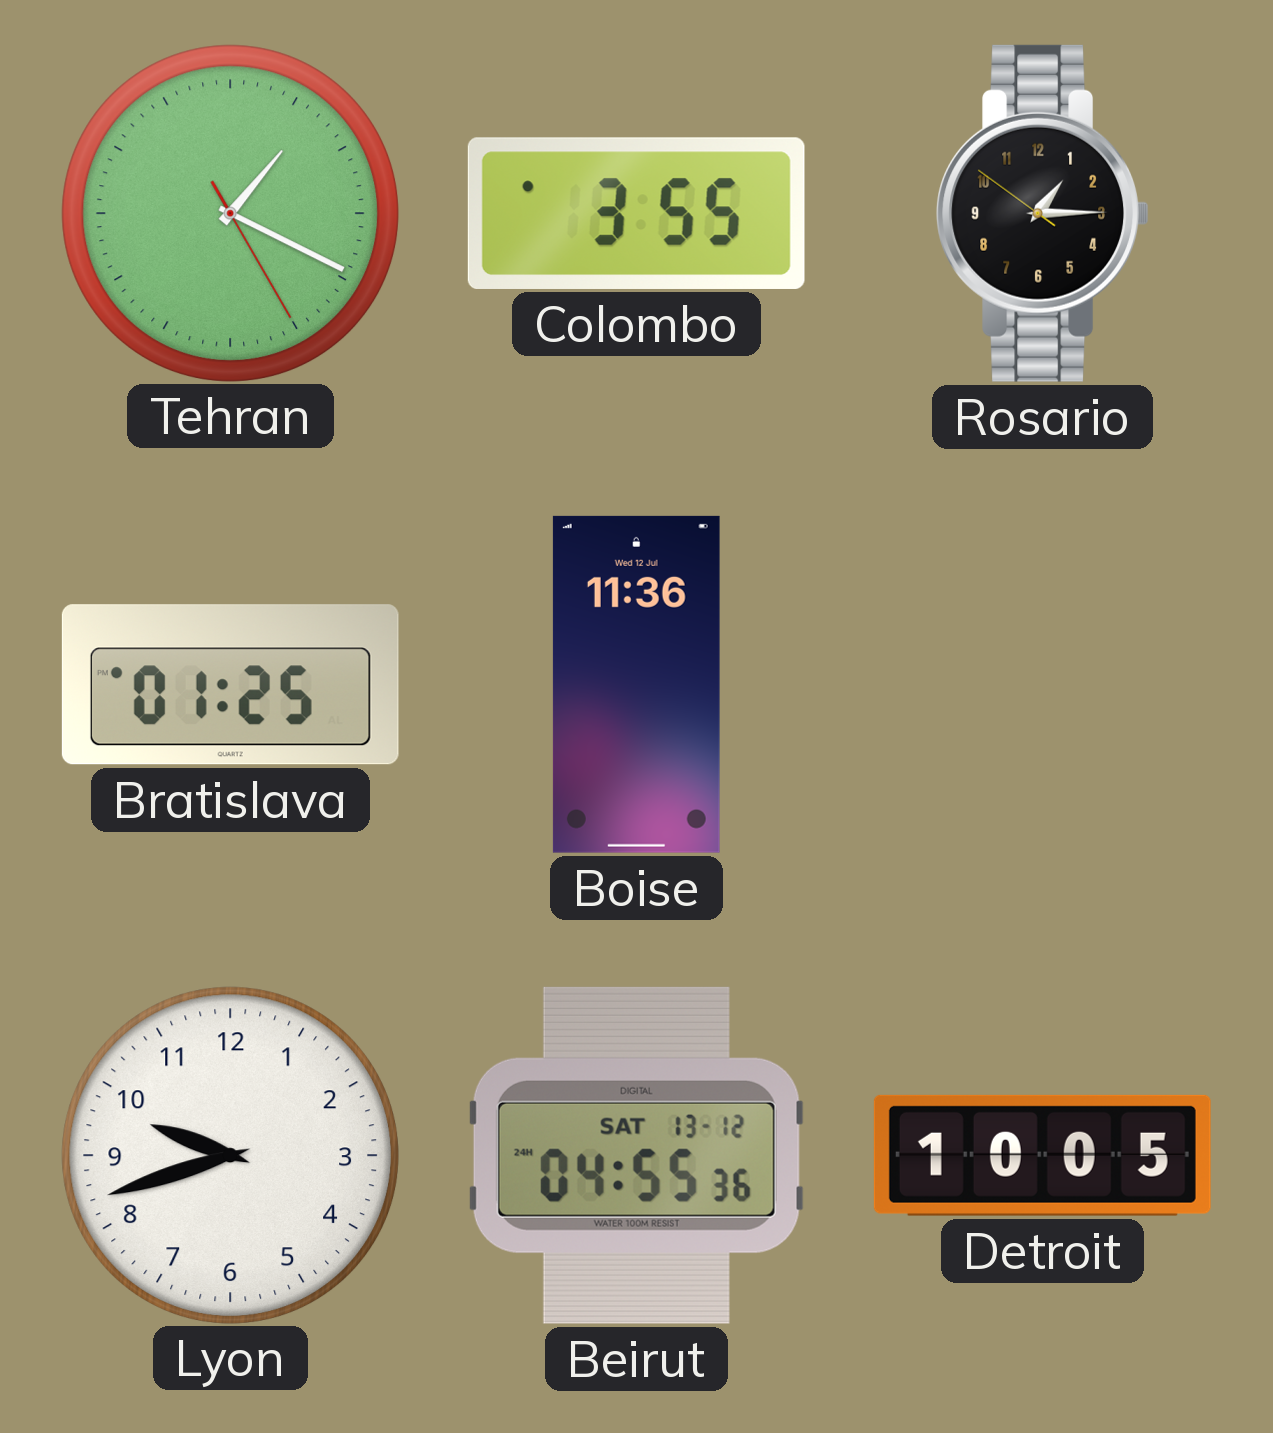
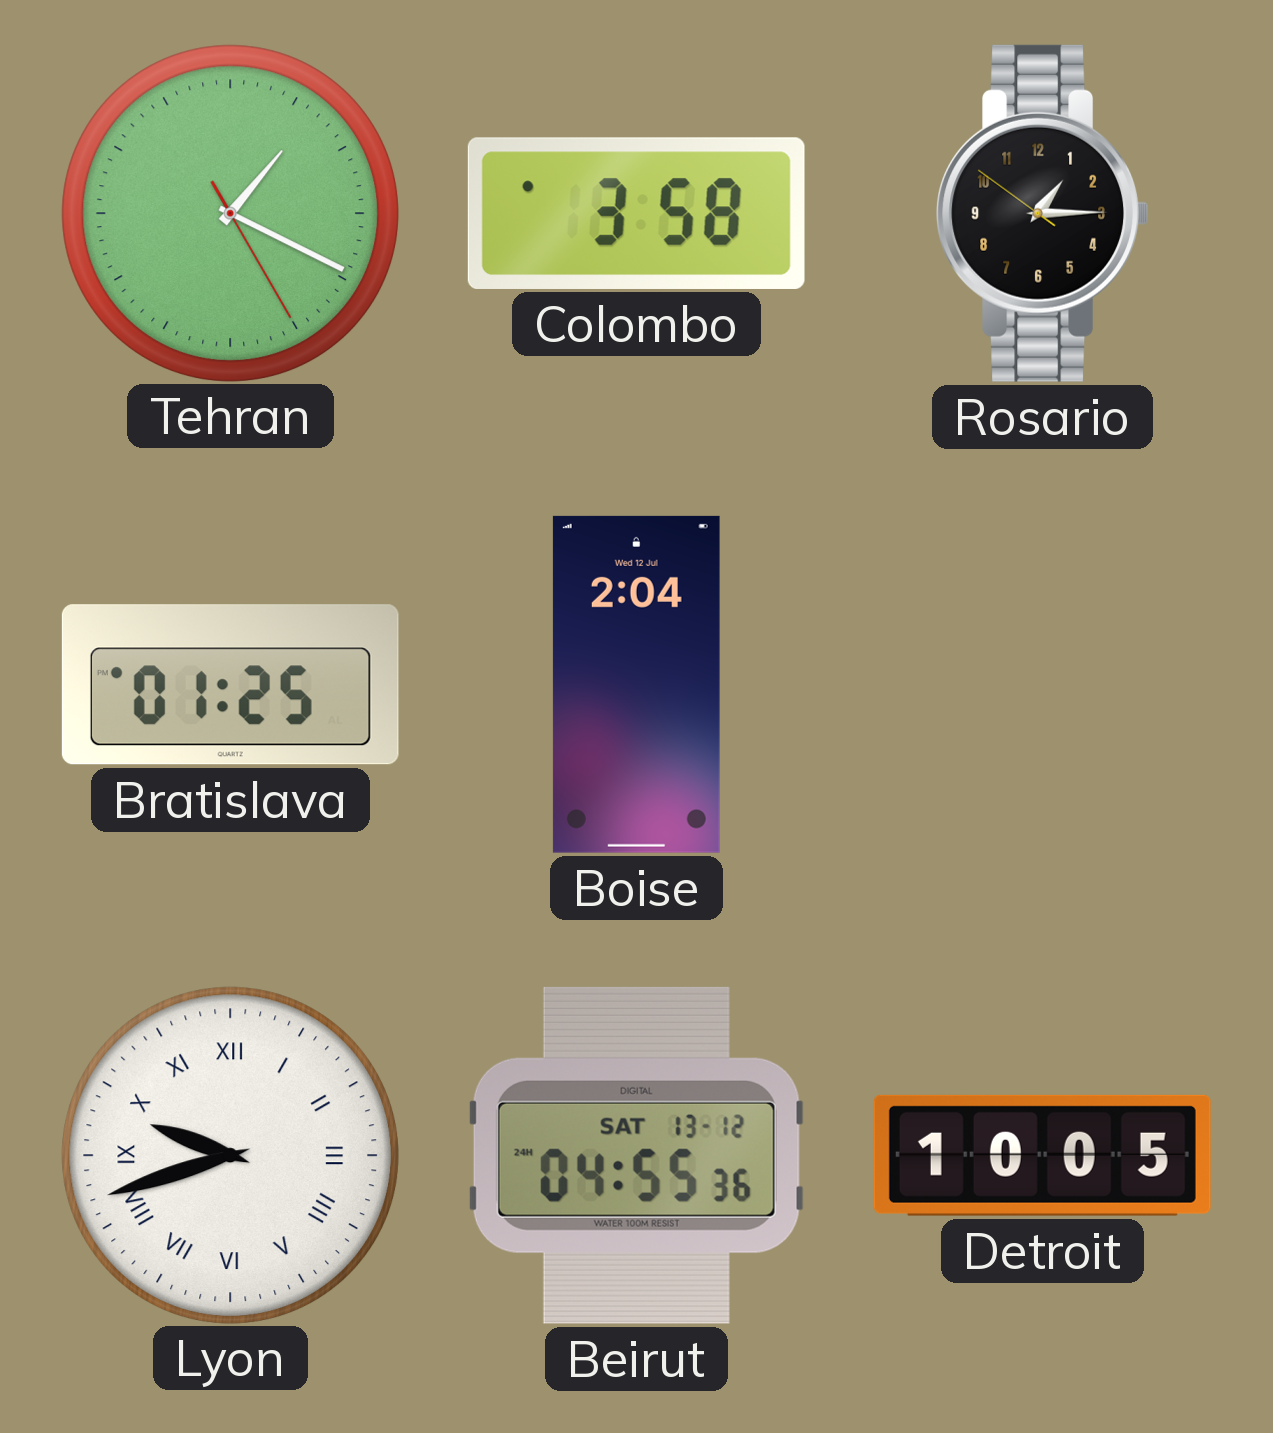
Colombo: 3:55 -> 3:58 (636, 213)
Boise: 11:36 -> 2:04 (636, 684)
Lyon numerals: Arabic -> Roman (230, 1155)
